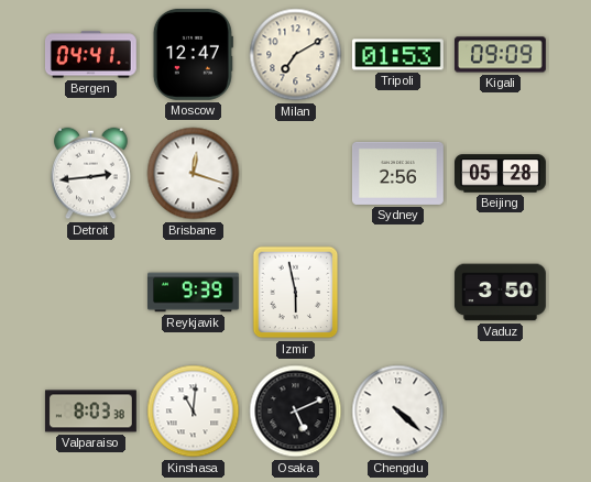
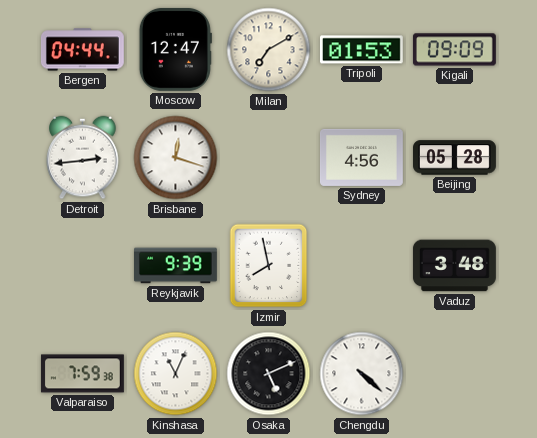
Bergen: 04:41 -> 04:44 (82, 50)
Sydney: 2:56 -> 4:56 (361, 157)
Izmir: 5:58 -> 7:58 (269, 266)
Vaduz: 3:50 -> 3:48 (454, 266)
Valparaiso: 8:03 -> 7:59 (82, 374)
Kinshasa: 11:01 -> 11:04 (176, 374)
